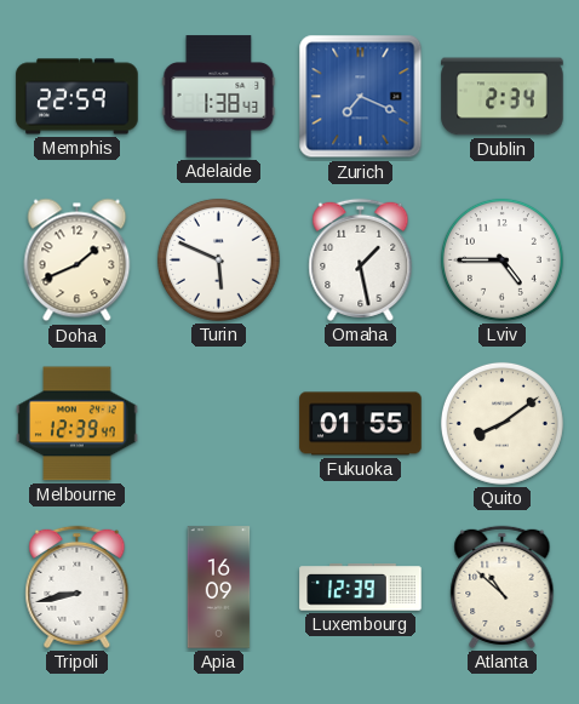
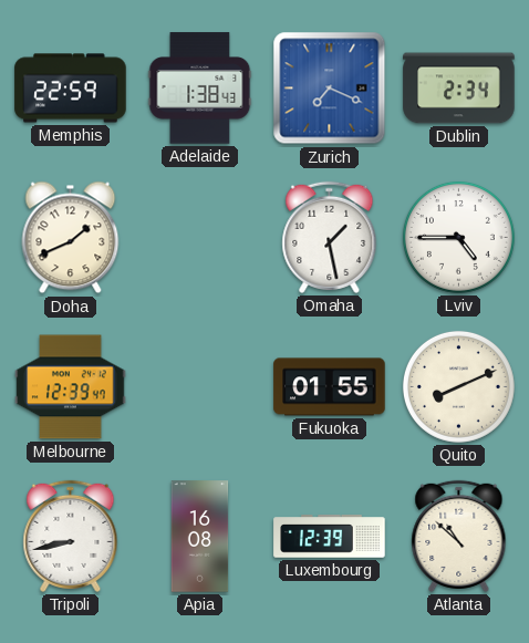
Turin: 5:49 -> none (218, 259)
Quito: 8:09 -> 8:11 (458, 386)
Apia: 16:09 -> 16:08 (200, 537)
